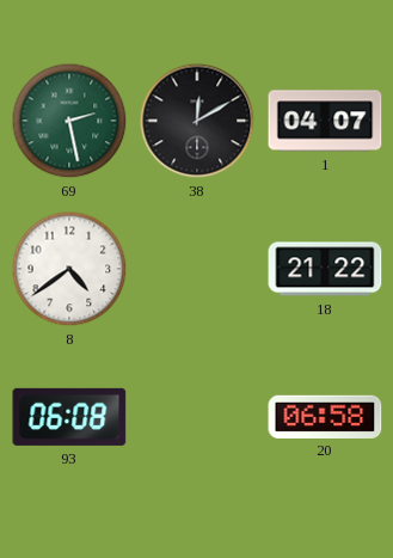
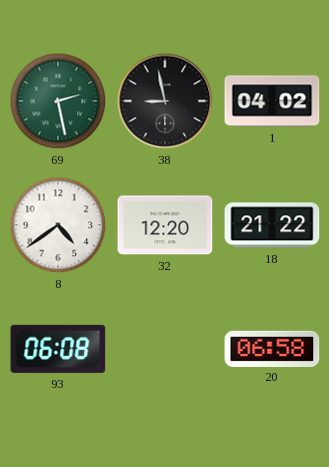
38: 12:10 -> 8:58 (165, 101)
1: 04:07 -> 04:02 (272, 101)
32: none -> 12:20 (165, 225)
